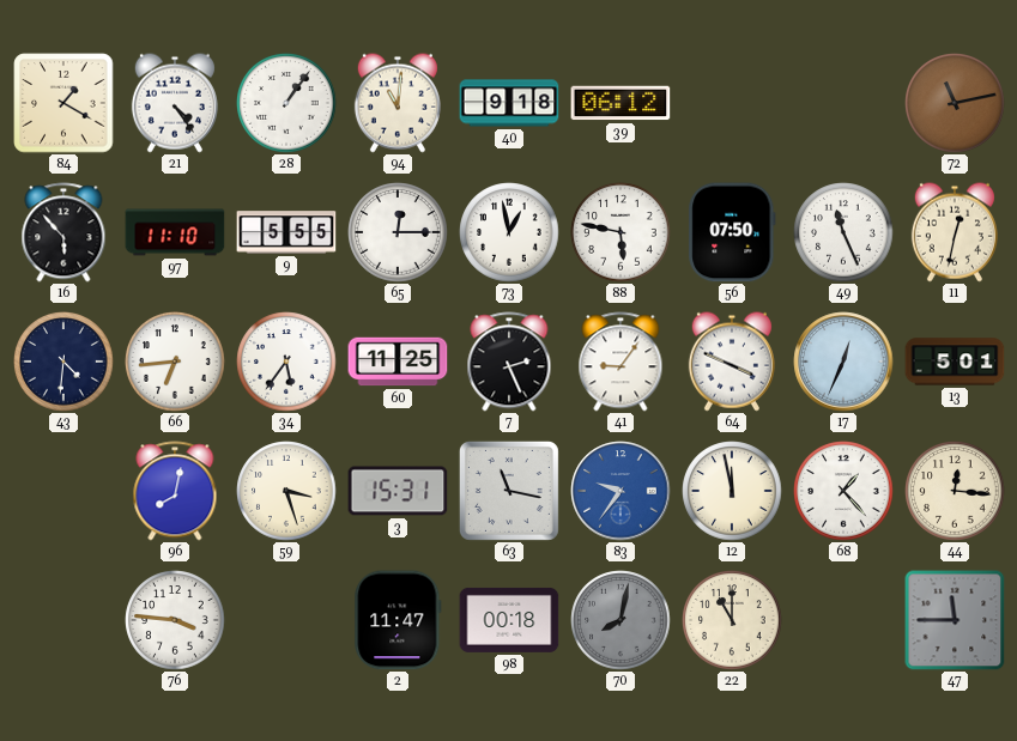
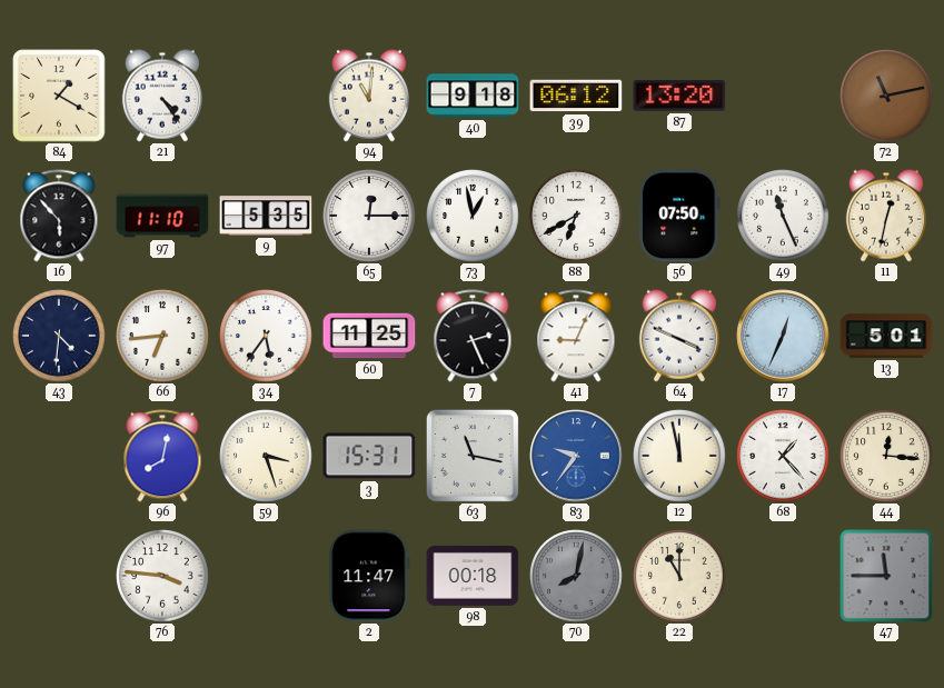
28: 1:06 -> none (286, 103)
87: none -> 13:20 (679, 96)
9: 5:55 -> 5:35 (266, 216)
88: 5:47 -> 6:40 (576, 216)
41: 9:06 -> 9:04 (576, 336)
